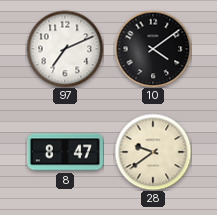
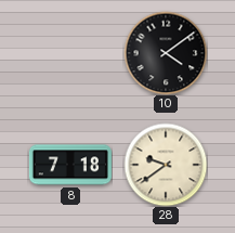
97: 7:11 -> none (65, 49)
8: 8:47 -> 7:18 (70, 165)
